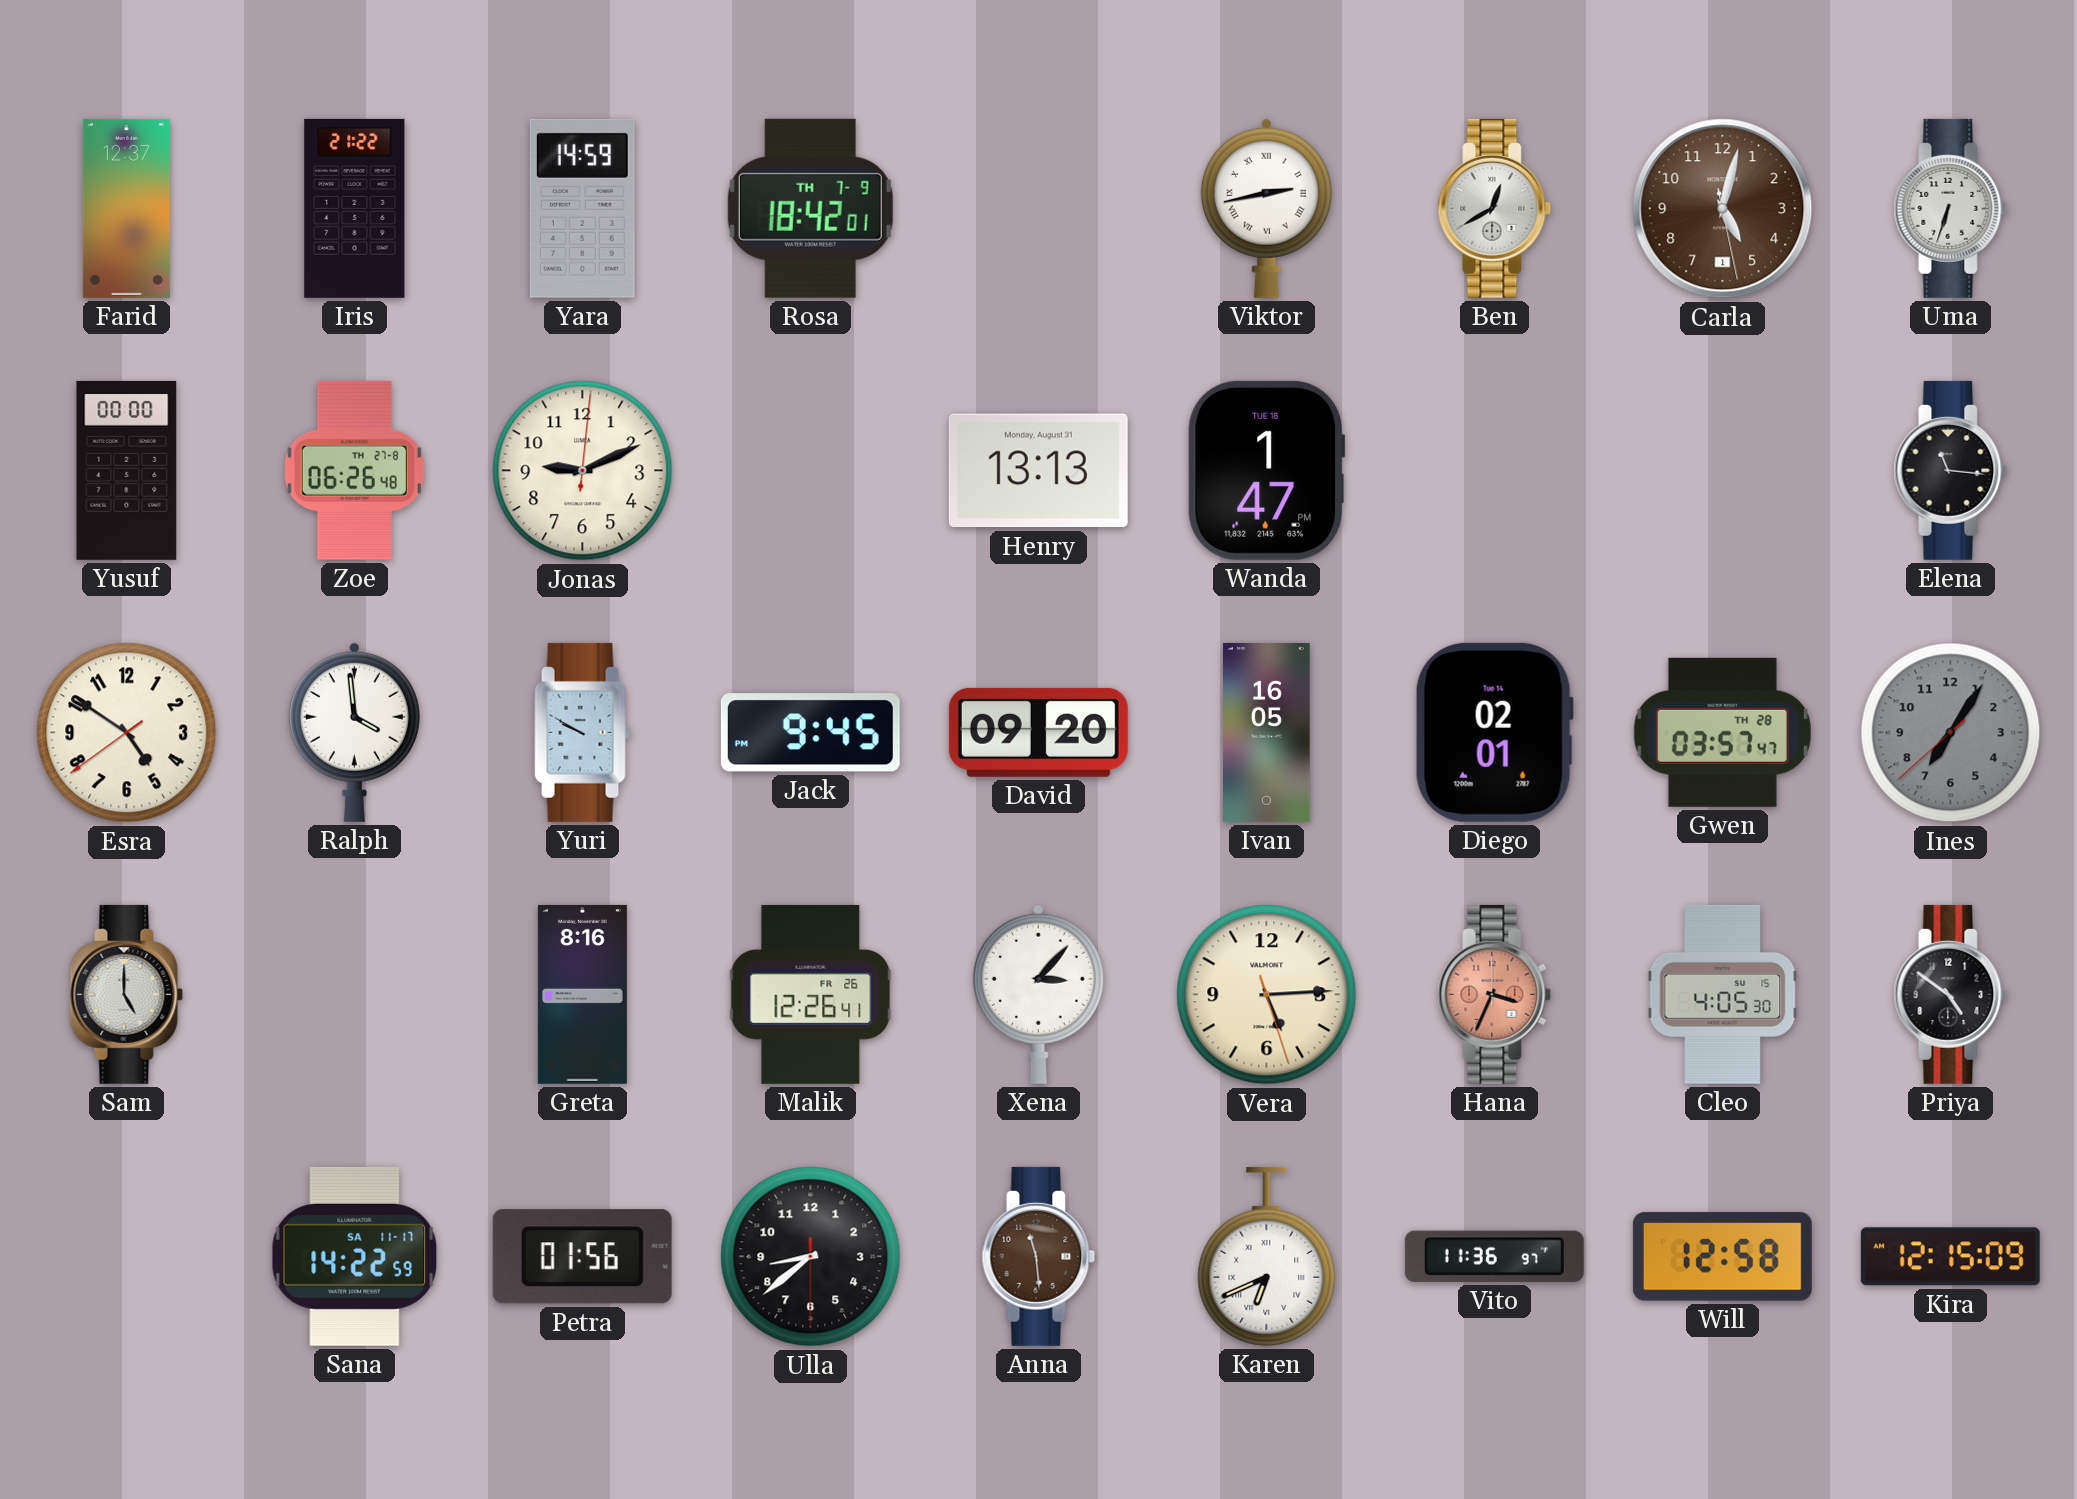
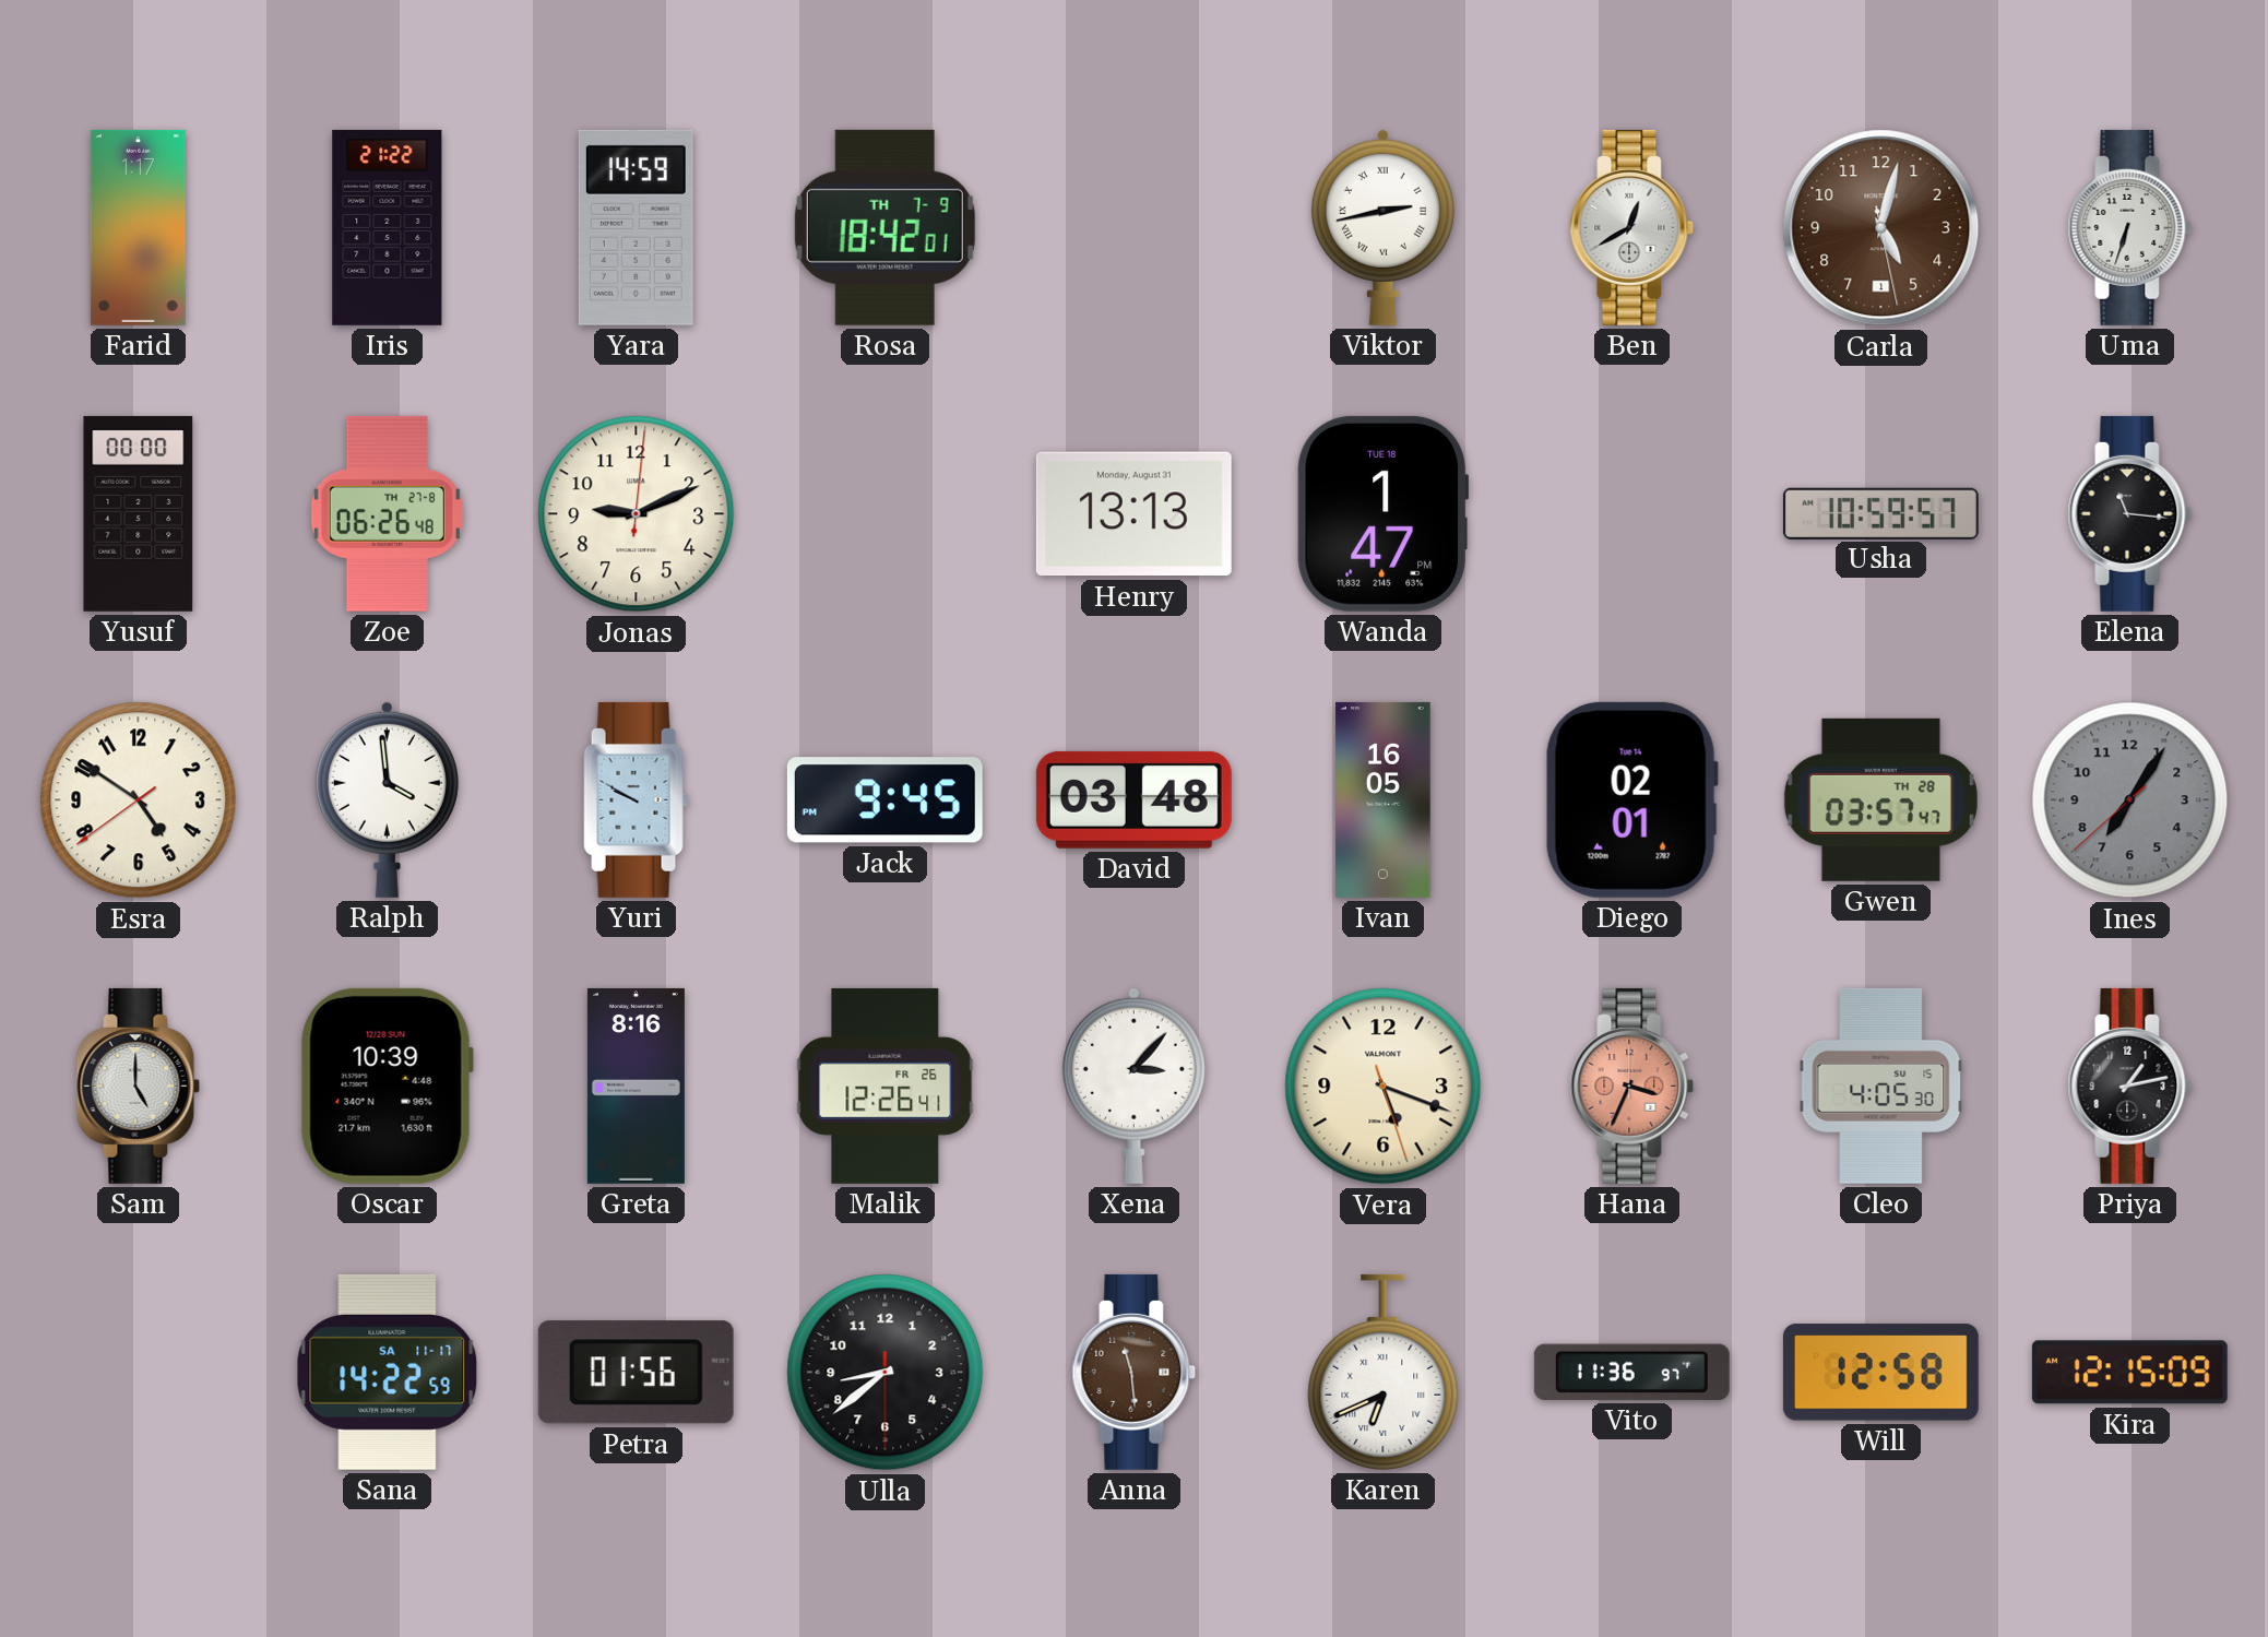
Farid: 12:37 -> 1:17 (138, 227)
Usha: none -> 10:59 (1880, 513)
David: 09:20 -> 03:48 (1133, 799)
Oscar: none -> 10:39 (387, 1086)
Vera: 5:14 -> 5:18 (1384, 1087)
Priya: 4:51 -> 1:13 (2130, 1086)
